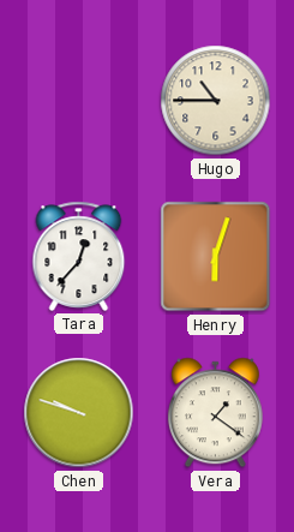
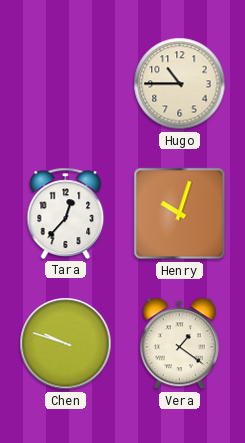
Henry: 6:03 -> 10:03 (180, 214)
